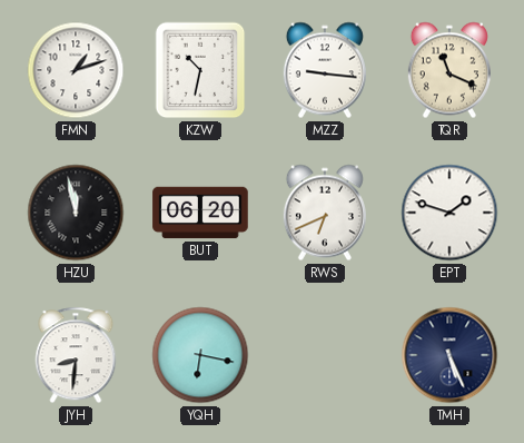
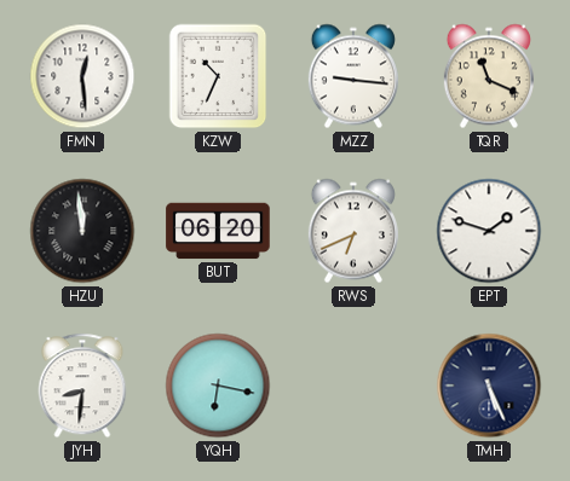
FMN: 1:12 -> 12:29 (82, 76)
KZW: 10:32 -> 10:34 (218, 76)
HZU: 11:58 -> 11:59 (82, 231)
